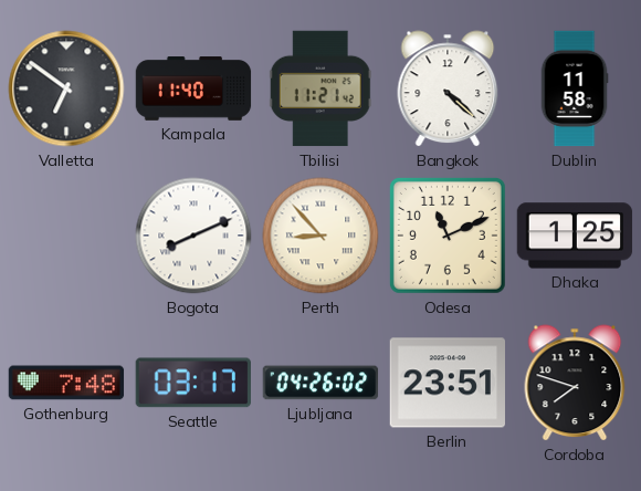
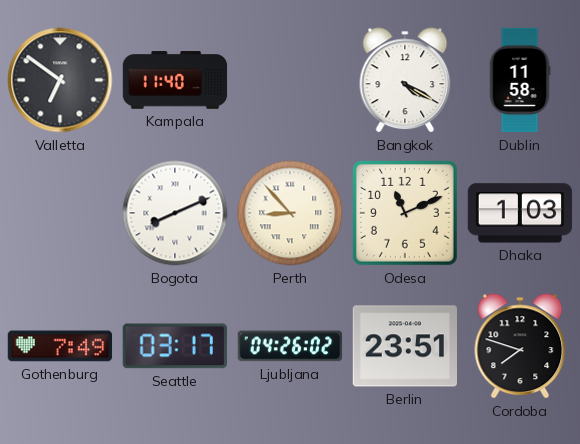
Tbilisi: 11:21 -> none (320, 88)
Bangkok: 4:22 -> 4:20 (405, 80)
Dhaka: 1:25 -> 1:03 (520, 213)
Gothenburg: 7:48 -> 7:49 (60, 346)
